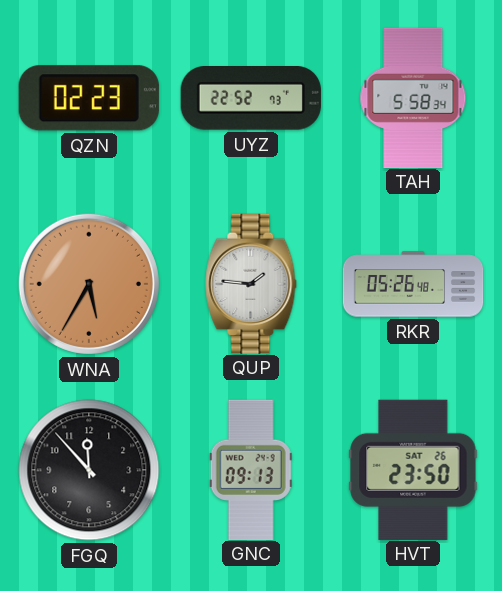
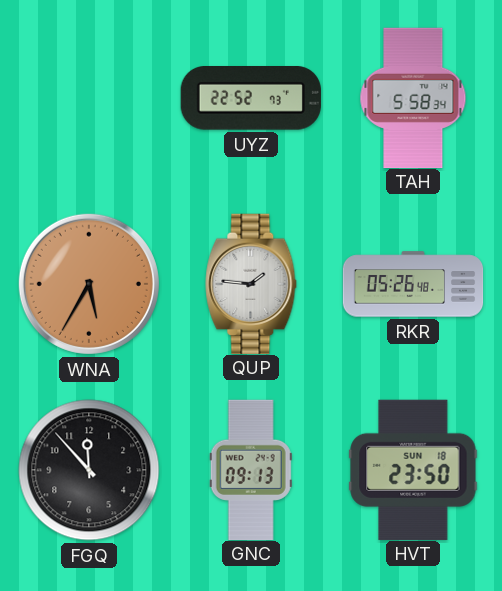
QZN: 02:23 -> none (89, 98)
HVT date: SAT 26 -> SUN 18 (413, 469)
